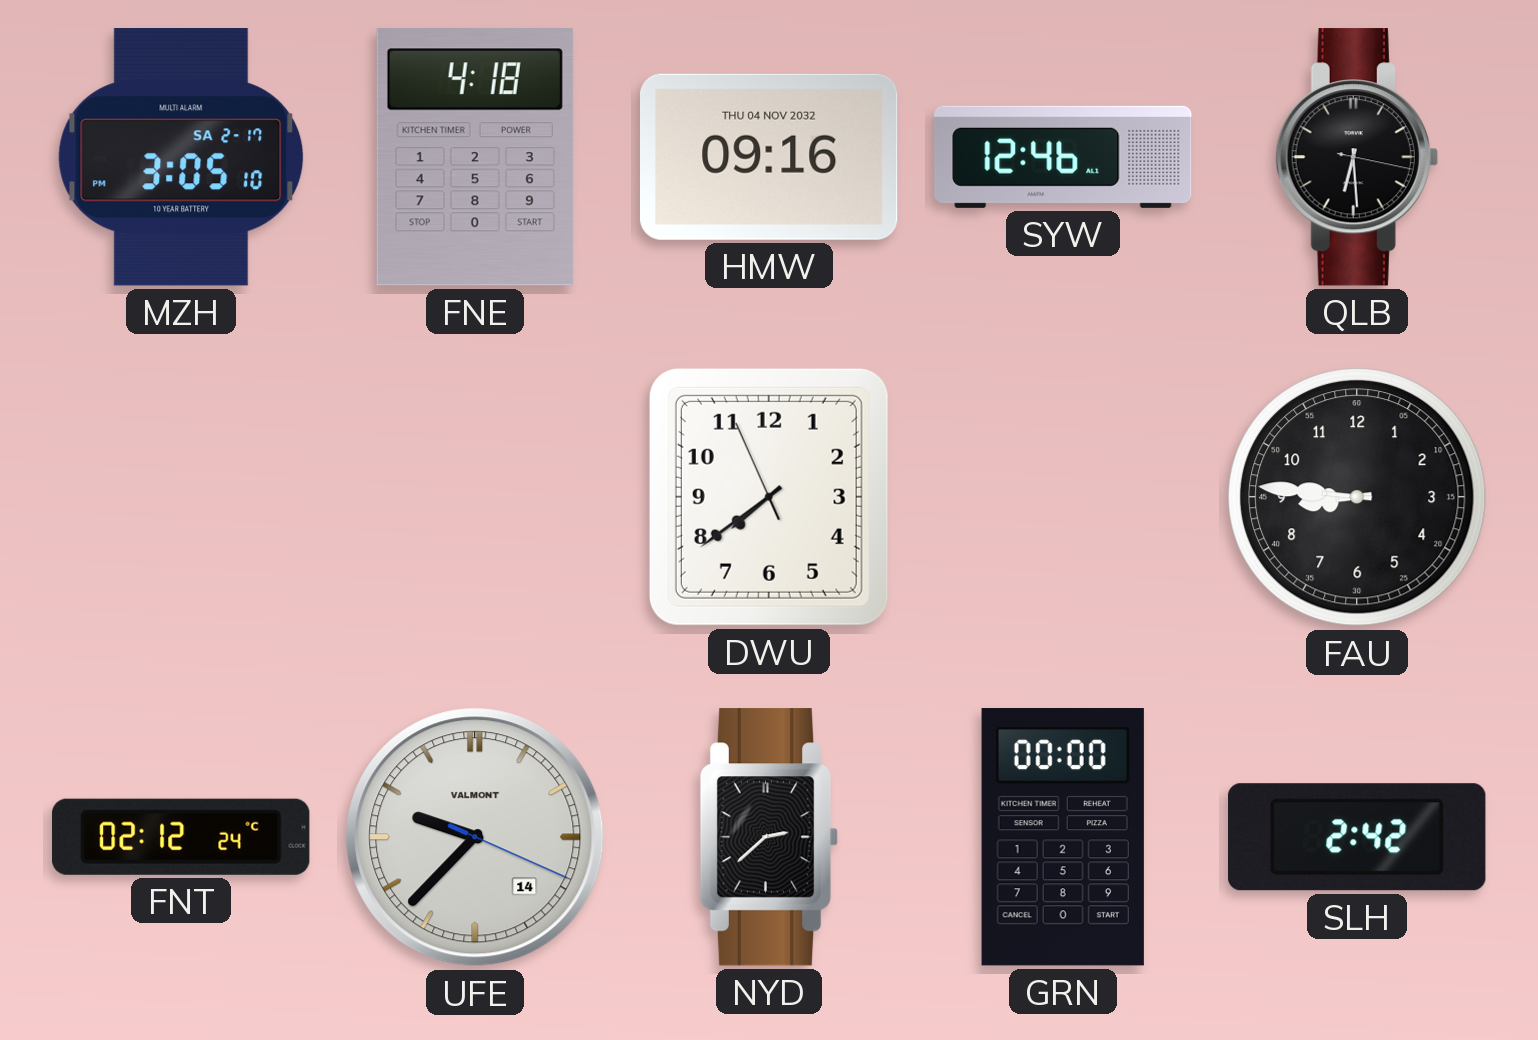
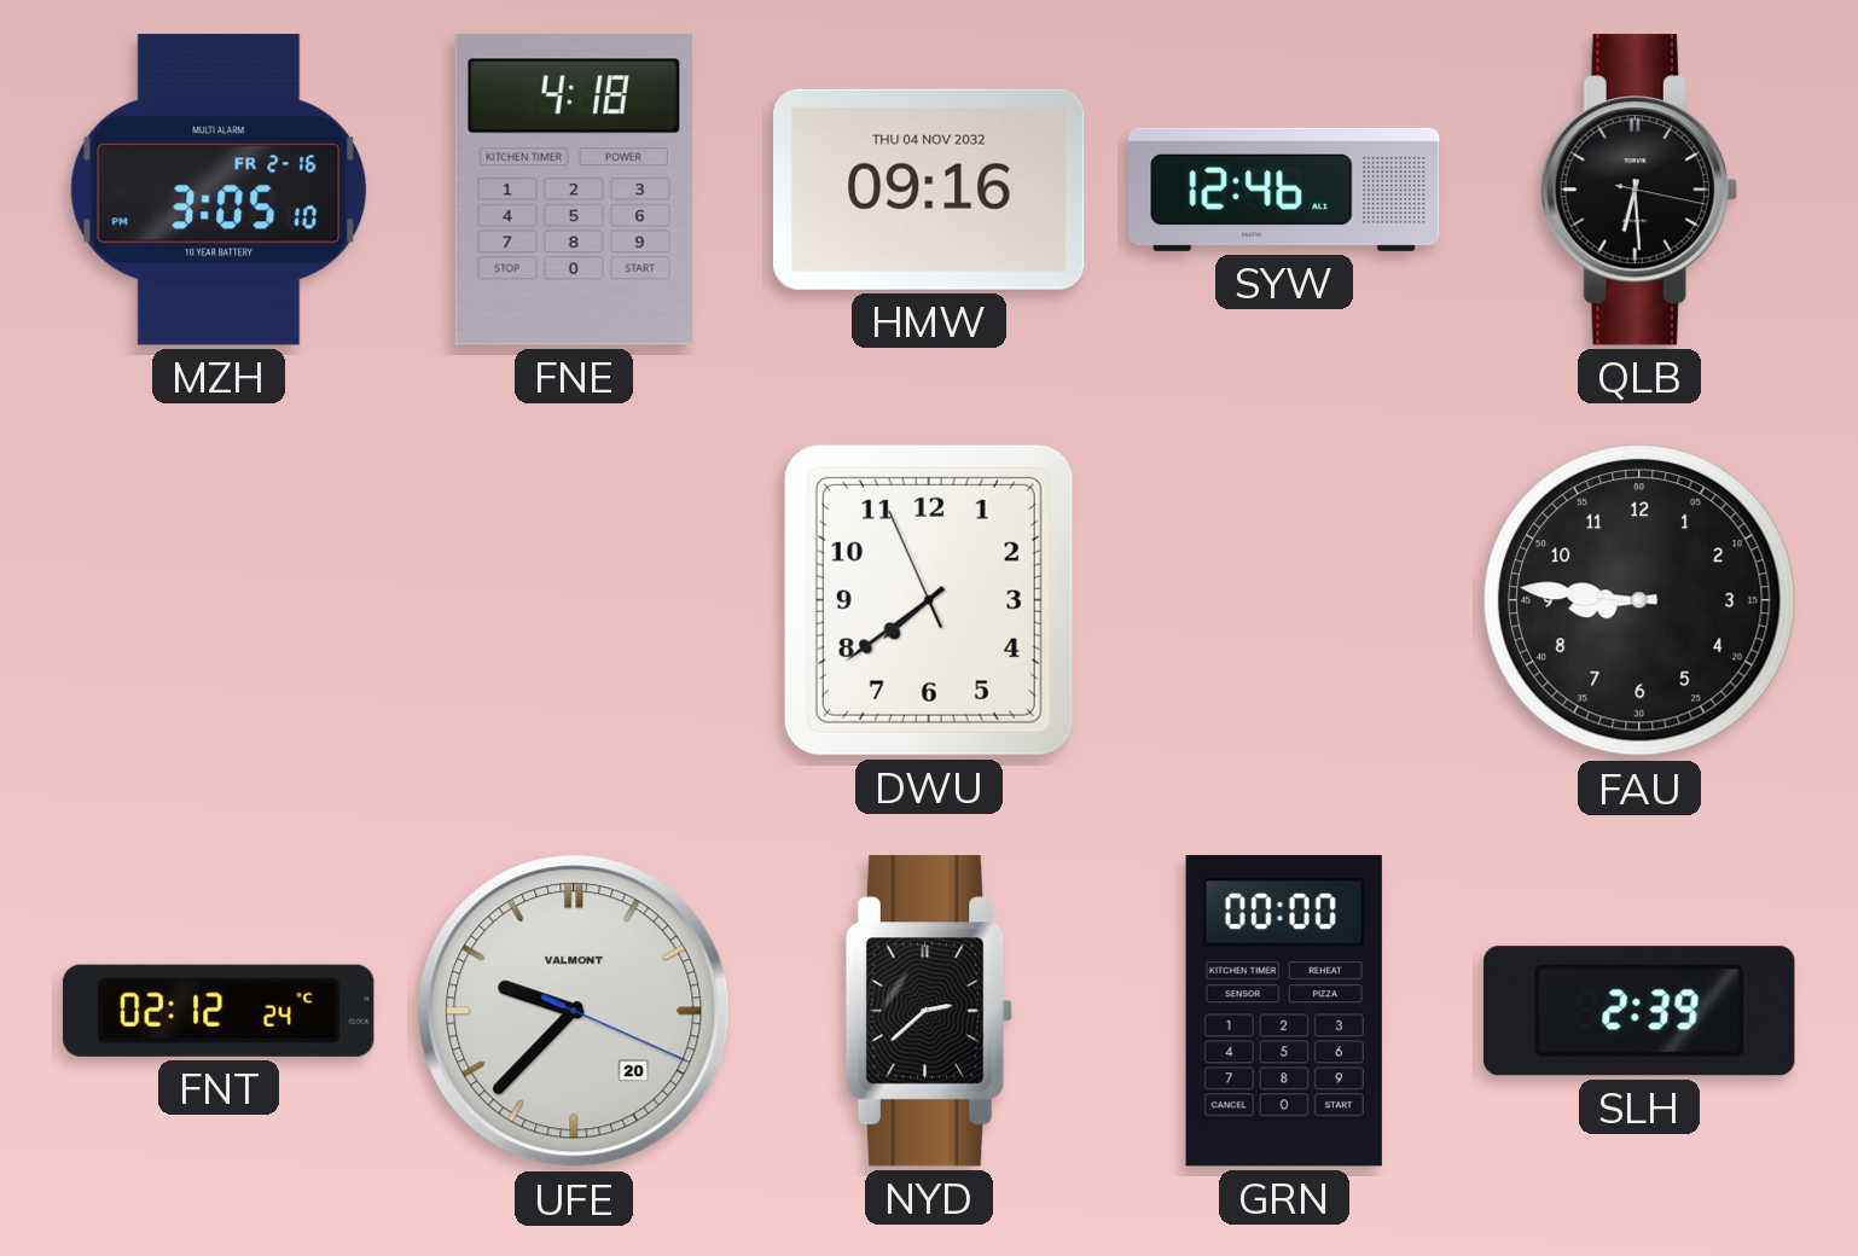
MZH date: SA 2-17 -> FR 2-16 (219, 190)
UFE date: 14 -> 20 (574, 1011)
SLH: 2:42 -> 2:39 (1639, 1011)
